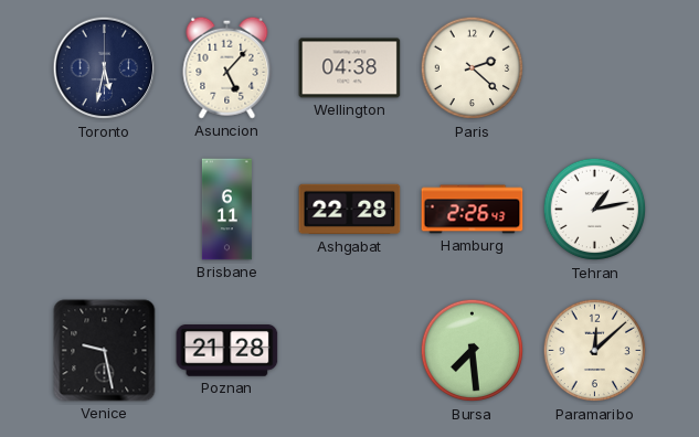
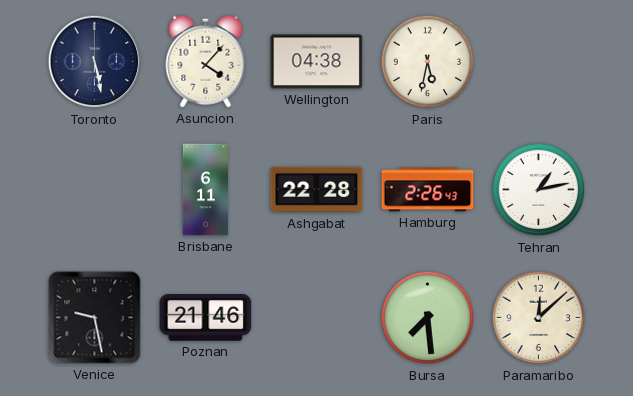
Toronto: 5:32 -> 5:28 (95, 62)
Asuncion: 5:07 -> 4:07 (206, 61)
Paris: 2:22 -> 5:32 (428, 62)
Poznan: 21:28 -> 21:46 (206, 318)
